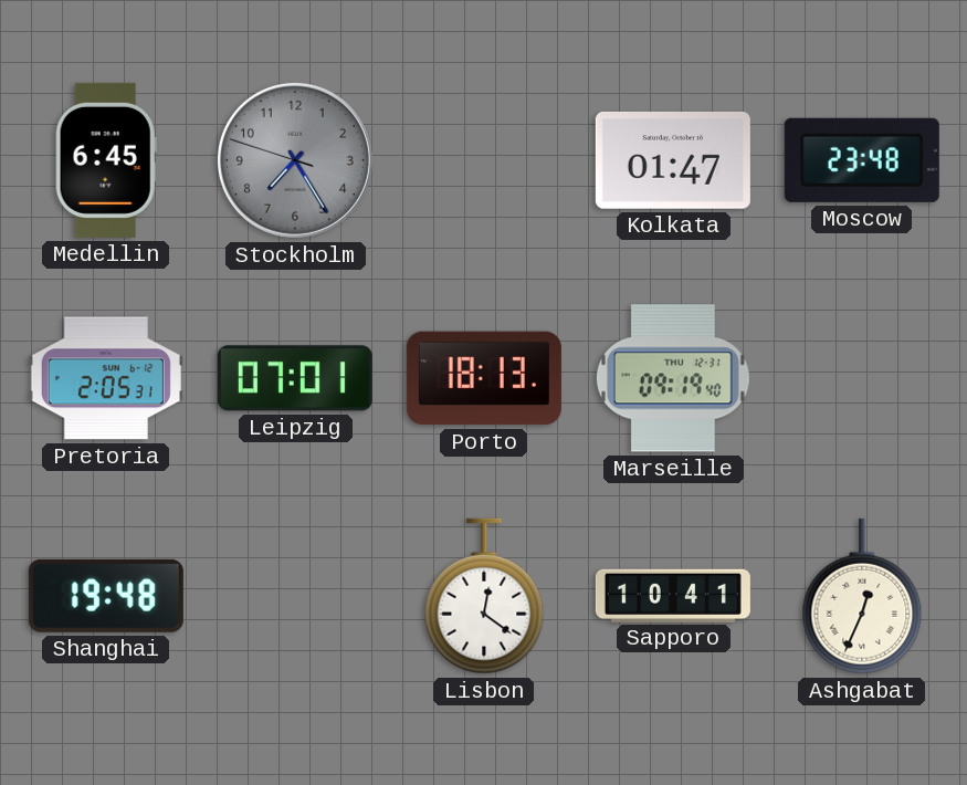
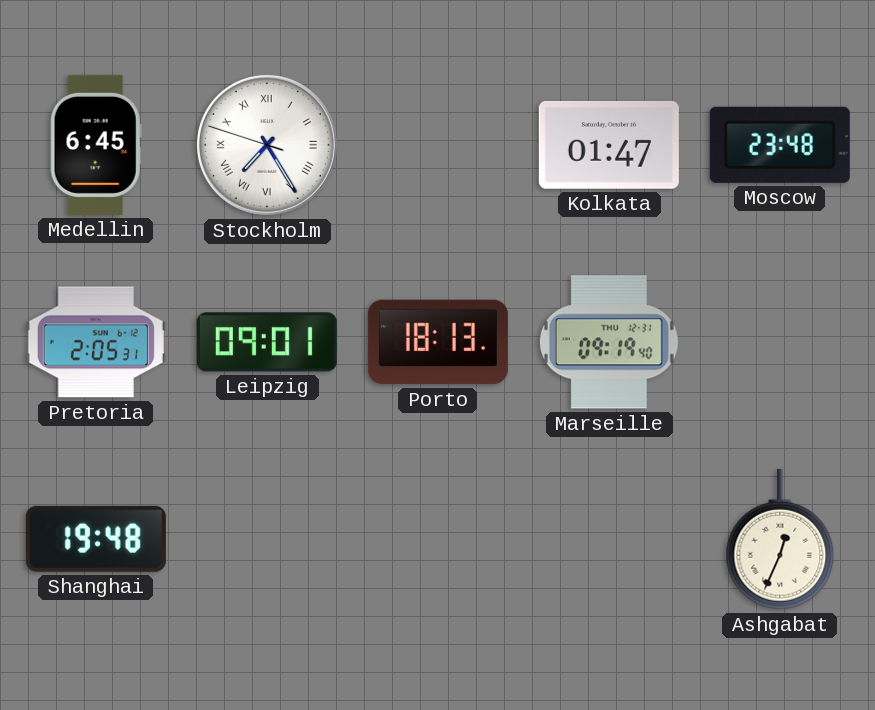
Stockholm dial: grey -> white (267, 145)
Stockholm numerals: Arabic -> Roman (267, 145)
Leipzig: 07:01 -> 09:01 (267, 342)
Lisbon: 12:21 -> none (484, 596)
Sapporo: 10:41 -> none (673, 595)
